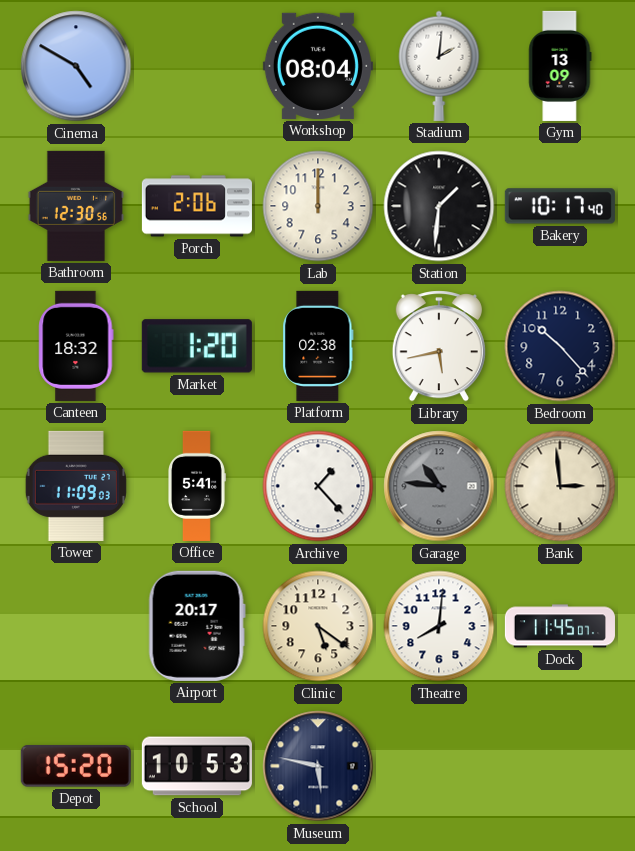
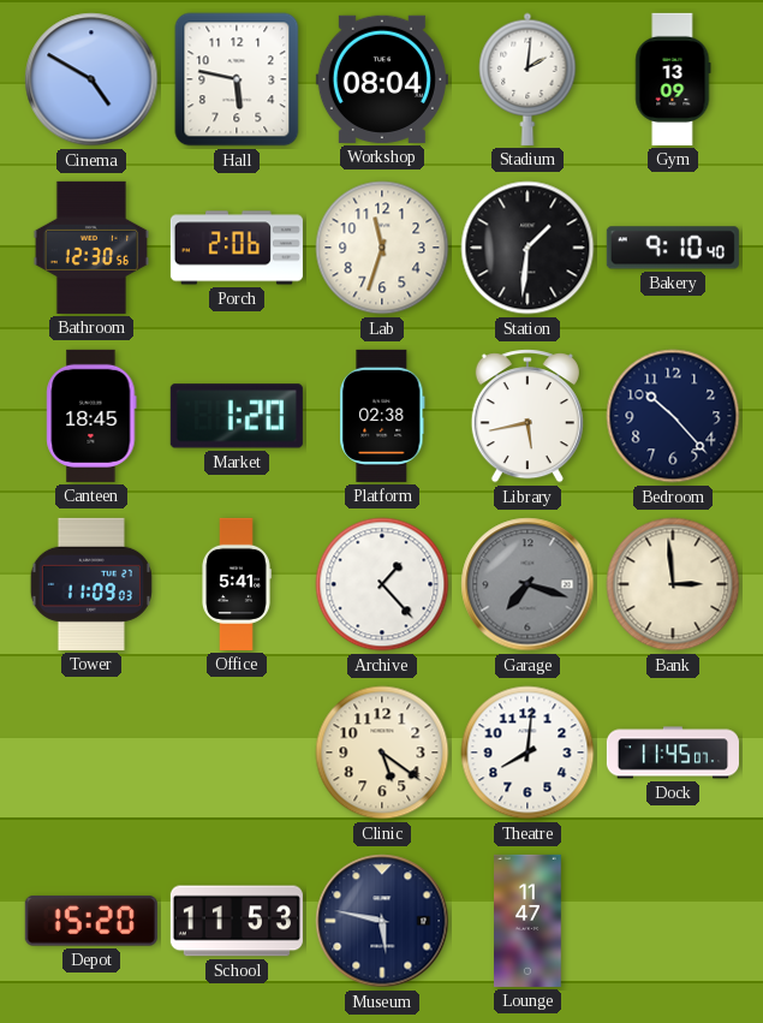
Hall: none -> 5:47 (237, 79)
Lab: 12:00 -> 11:33 (382, 248)
Bakery: 10:17 -> 9:10 (673, 248)
Canteen: 18:32 -> 18:45 (91, 416)
Garage: 10:46 -> 7:18 (527, 584)
Airport: 20:17 -> none (197, 626)
School: 10:53 -> 11:53 (237, 921)
Lounge: none -> 11:47 (529, 921)
